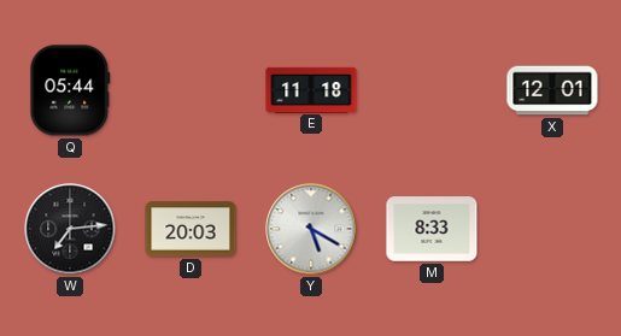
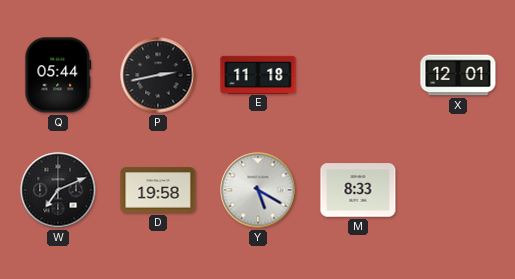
P: none -> 2:43 (158, 75)
W: 7:14 -> 7:11 (58, 190)
D: 20:03 -> 19:58 (158, 190)
